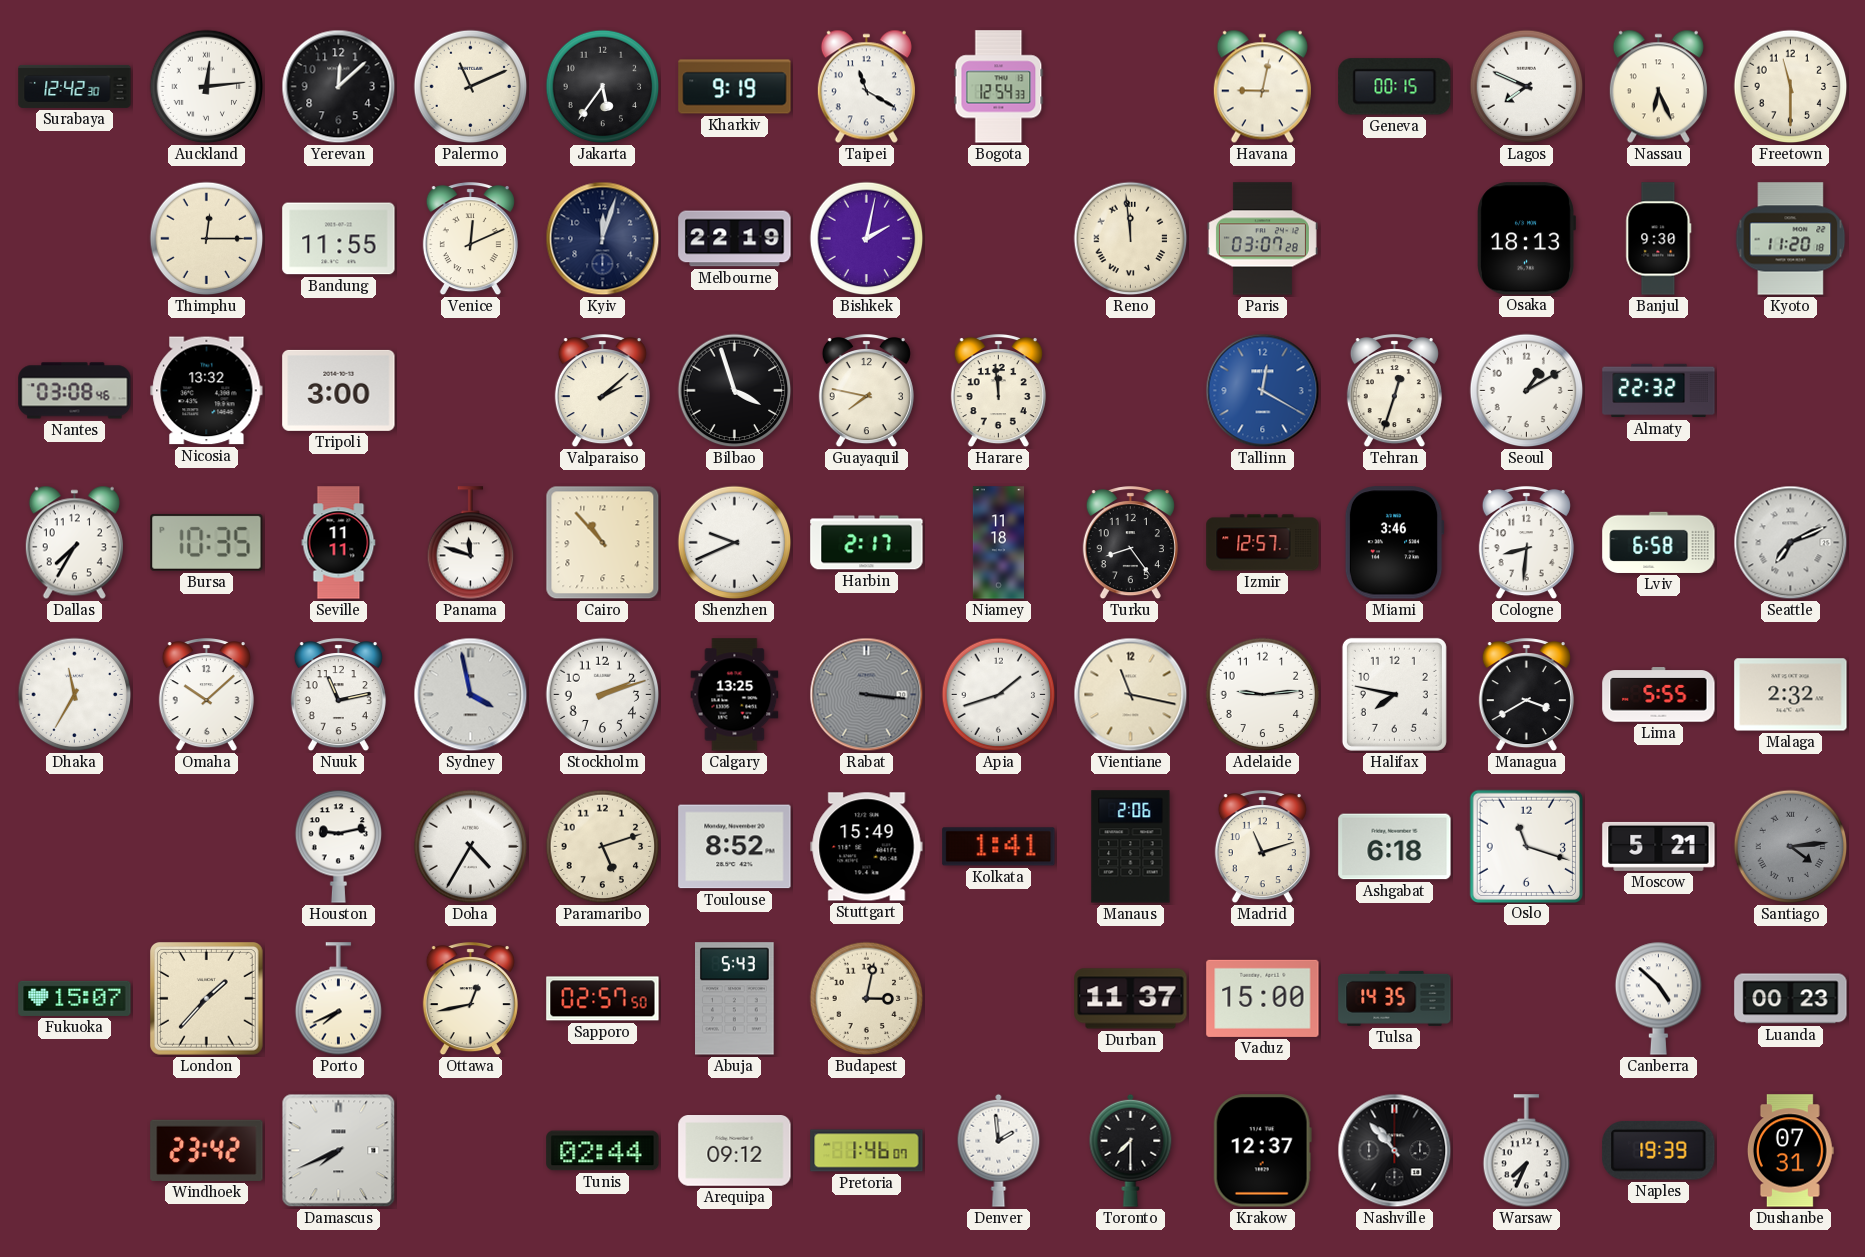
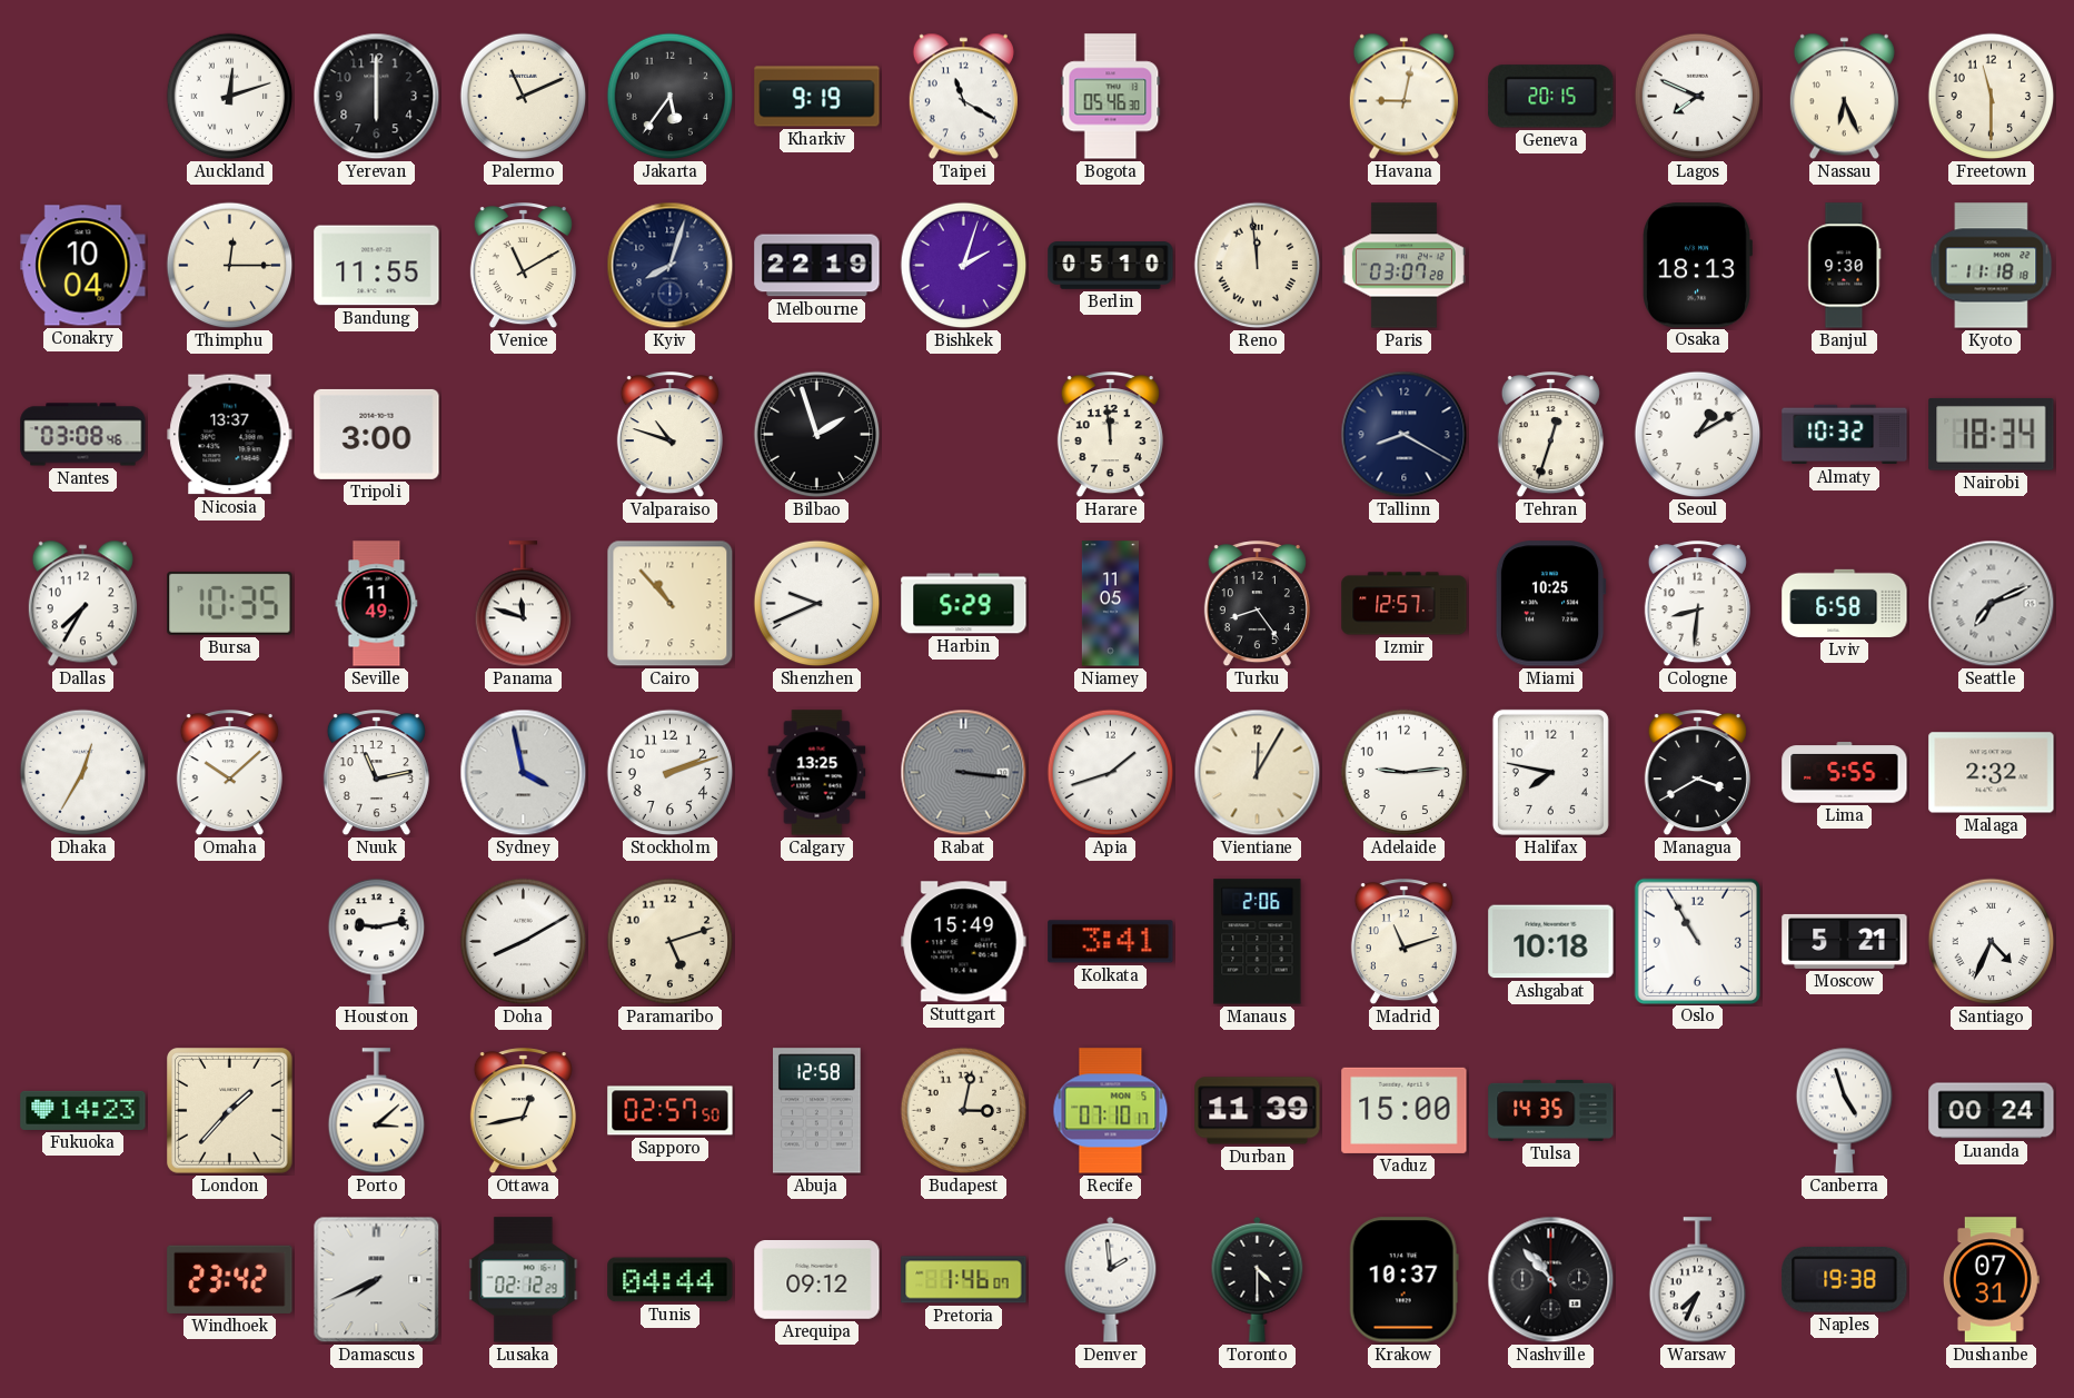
Surabaya: 12:42 -> none (75, 86)
Auckland: 12:14 -> 12:12 (230, 97)
Yerevan: 12:08 -> 6:00 (377, 97)
Bogota: 12:54 -> 05:46 (1111, 97)
Geneva: 00:15 -> 20:15 (1551, 97)
Conakry: none -> 10:04 (83, 266)
Venice: 12:11 -> 11:10 (523, 267)
Kyiv: 12:03 -> 8:03 (671, 266)
Bishkek: 2:02 -> 2:03 (964, 266)
Berlin: none -> 05:10 (1111, 266)
Kyoto: 11:20 -> 11:18 (1992, 266)
Nicosia: 13:32 -> 13:37 (230, 435)
Valparaiso: 2:08 -> 10:48 (669, 436)
Bilbao: 3:57 -> 1:57 (817, 435)
Guayaquil: 7:47 -> none (866, 392)
Tallinn: 12:20 -> 8:20 (1405, 435)
Tallinn dial: blue -> navy (1405, 435)
Almaty: 22:32 -> 10:32 (1845, 435)
Nairobi: none -> 18:34 (1992, 435)
Seville: 11:11 -> 11:49 (377, 604)
Harbin: 2:17 -> 5:29 (964, 604)
Niamey: 11:18 -> 11:05 (1110, 604)
Miami: 3:46 -> 10:25 (1550, 604)
Dhaka: 11:35 -> 12:35 (83, 773)
Vientiane: 11:17 -> 12:05 (1258, 773)
Doha: 4:35 -> 8:10 (524, 942)
Toulouse: 8:52 -> none (735, 847)
Kolkata: 1:41 -> 3:41 (1111, 942)
Ashgabat: 6:18 -> 10:18 (1551, 942)
Oslo: 11:18 -> 10:55 (1697, 941)
Santiago: 4:14 -> 4:34 (1992, 942)
Santiago dial: grey -> white (1992, 942)
Fukuoka: 15:07 -> 14:23 (83, 1110)
Porto: 7:41 -> 3:08 (377, 1111)
Abuja: 5:43 -> 12:58 (817, 1111)
Recife: none -> 07:10 (1111, 1111)
Durban: 11:37 -> 11:39 (1258, 1111)
Canberra: 4:52 -> 4:57 (1845, 1110)
Luanda: 00:23 -> 00:24 (1992, 1111)
Lusaka: none -> 02:12 (524, 1280)
Tunis: 02:44 -> 04:44 (671, 1280)
Toronto: 7:30 -> 4:30 (1258, 1279)
Krakow: 12:37 -> 10:37 (1403, 1280)
Naples: 19:39 -> 19:38 (1845, 1279)
